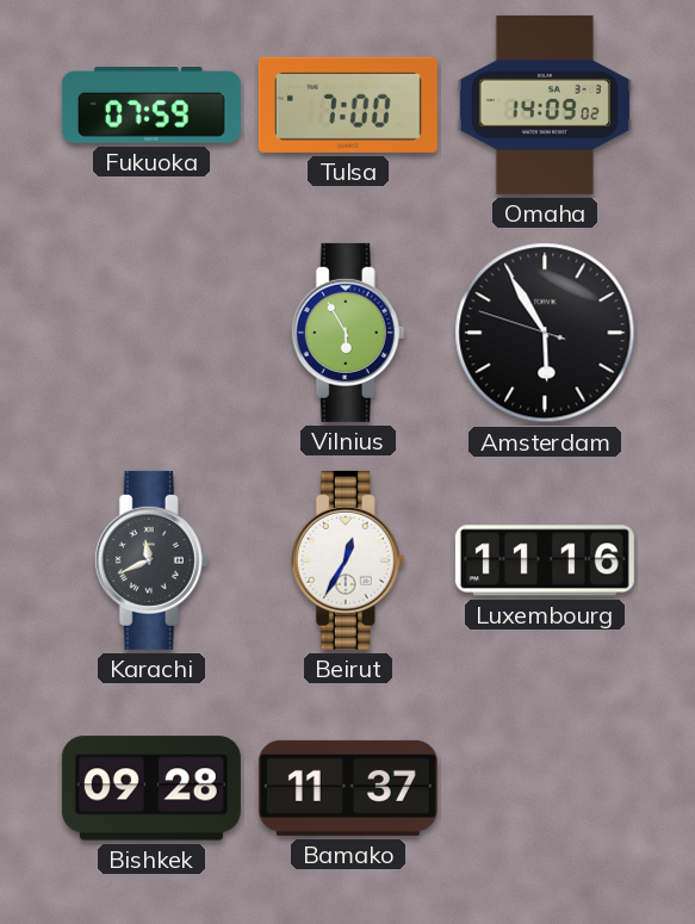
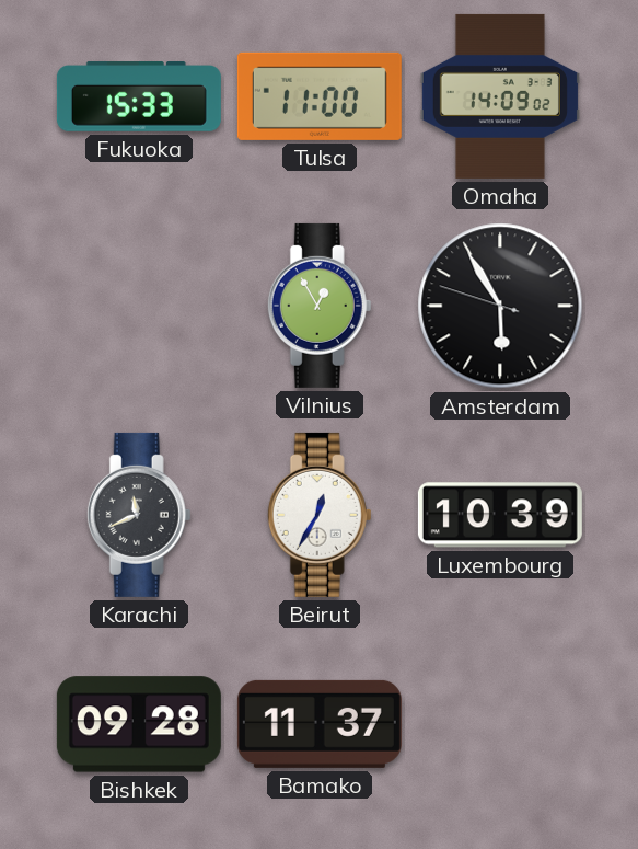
Fukuoka: 07:59 -> 15:33 (139, 97)
Tulsa: 7:00 -> 11:00 (320, 96)
Vilnius: 5:55 -> 12:55 (320, 306)
Luxembourg: 11:16 -> 10:39 (500, 515)
